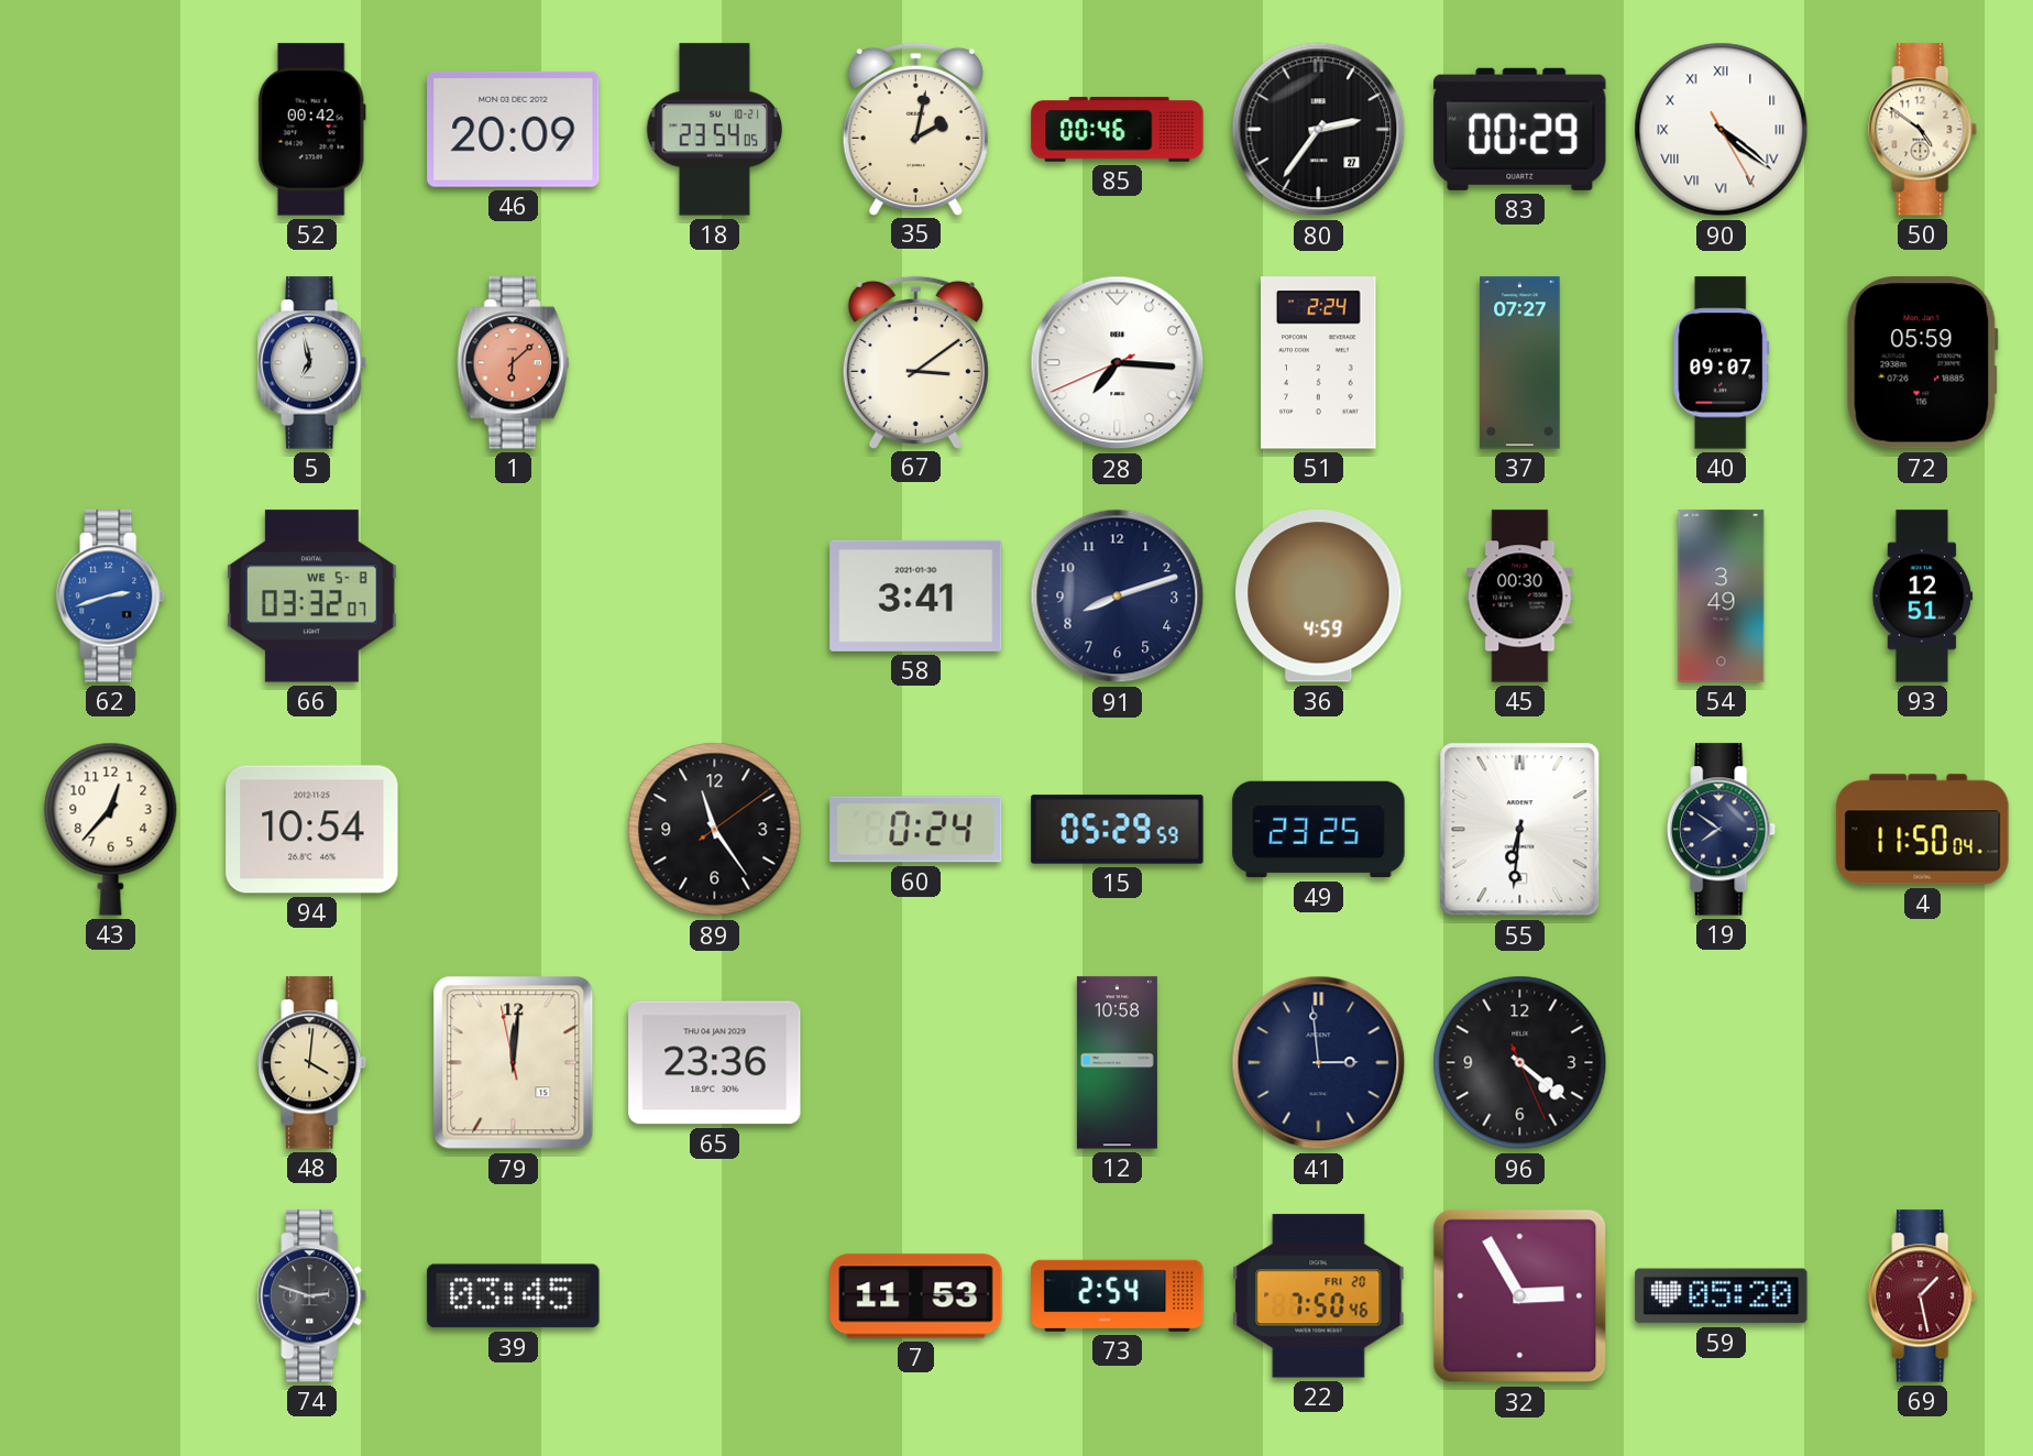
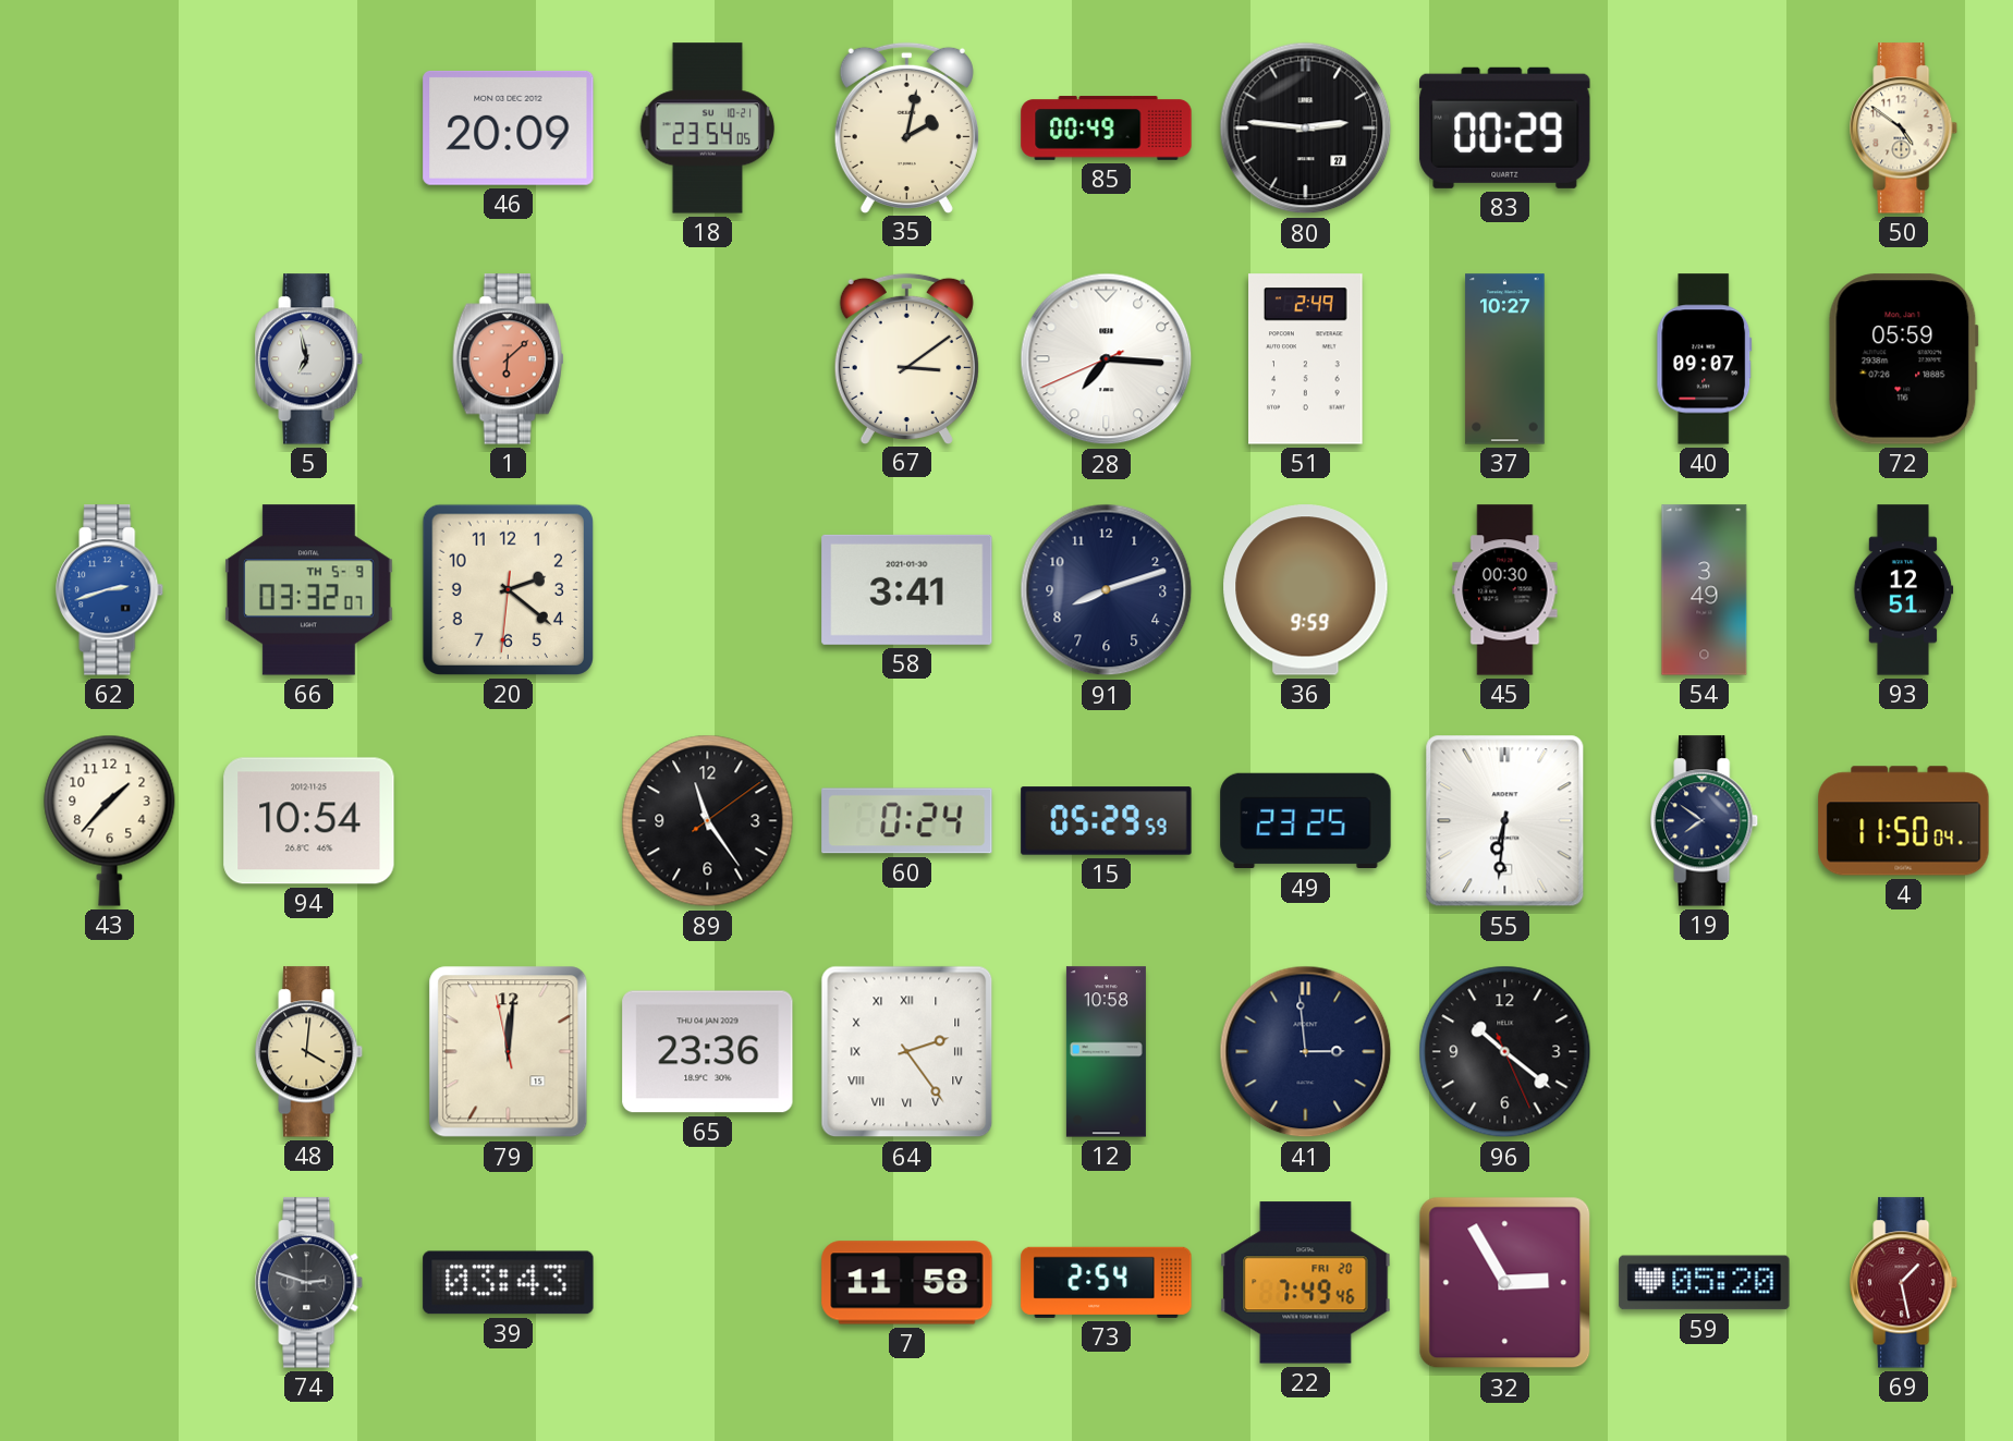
52: 00:42 -> none (311, 130)
85: 00:46 -> 00:49 (1107, 129)
80: 2:36 -> 2:46 (1306, 129)
90: 4:21 -> none (1722, 130)
51: 2:24 -> 2:49 (1306, 359)
37: 07:27 -> 10:27 (1505, 359)
66 date: WE 5-8 -> TH 5-9 (309, 590)
20: none -> 2:21 (508, 589)
36: 4:59 -> 9:59 (1306, 590)
43: 12:37 -> 1:37 (110, 820)
64: none -> 2:24 (907, 1052)
96: 4:21 -> 10:21 (1505, 1052)
39: 03:45 -> 03:43 (509, 1283)
7: 11:53 -> 11:58 (907, 1283)
22: 7:50 -> 7:49 (1306, 1283)
